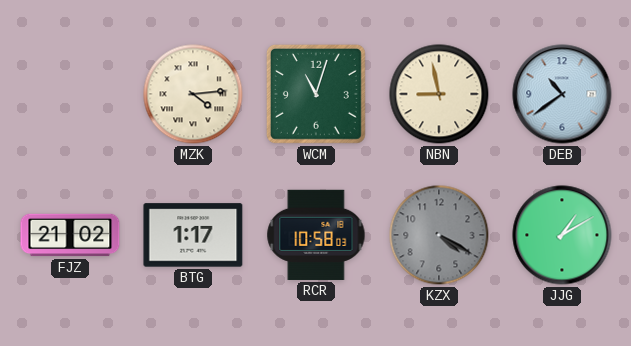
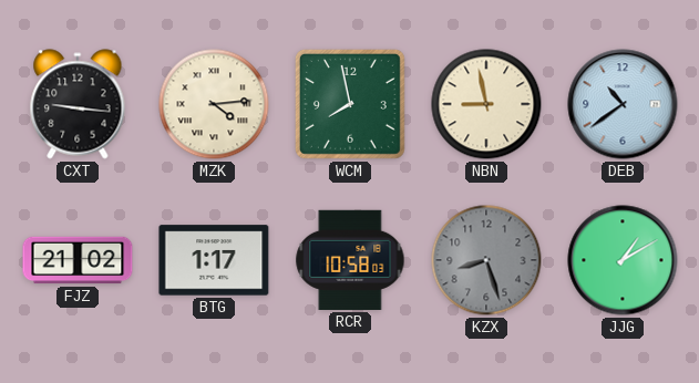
CXT: none -> 9:16 (78, 104)
WCM: 11:03 -> 7:58 (350, 104)
KZX: 4:20 -> 8:27 (486, 260)
